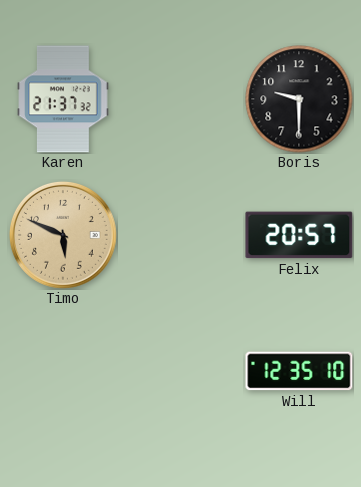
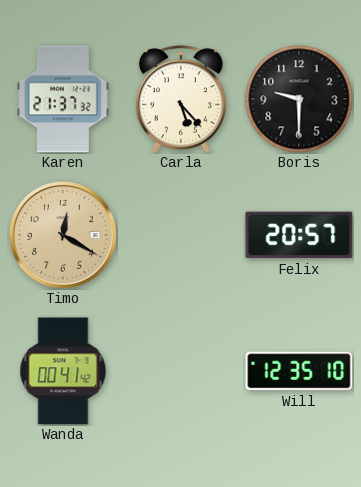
Carla: none -> 5:23 (181, 99)
Timo: 5:49 -> 12:20 (63, 235)
Wanda: none -> 00:41 (63, 371)
